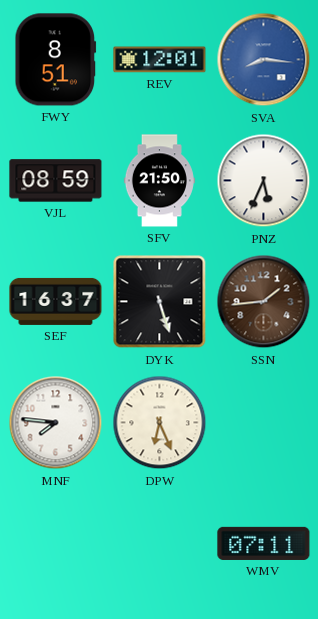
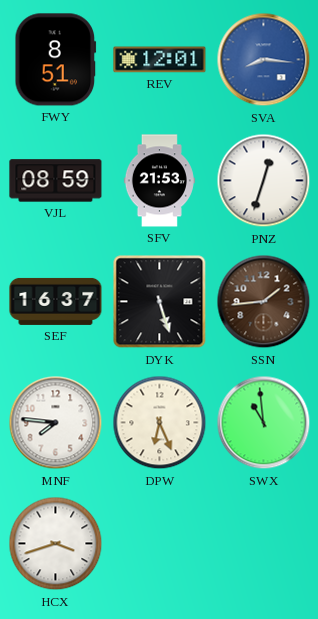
SFV: 21:50 -> 21:53 (159, 181)
PNZ: 5:34 -> 12:33 (264, 181)
SWX: none -> 10:59 (264, 423)
HCX: none -> 3:42 (56, 544)
WMV: 07:11 -> none (264, 543)
